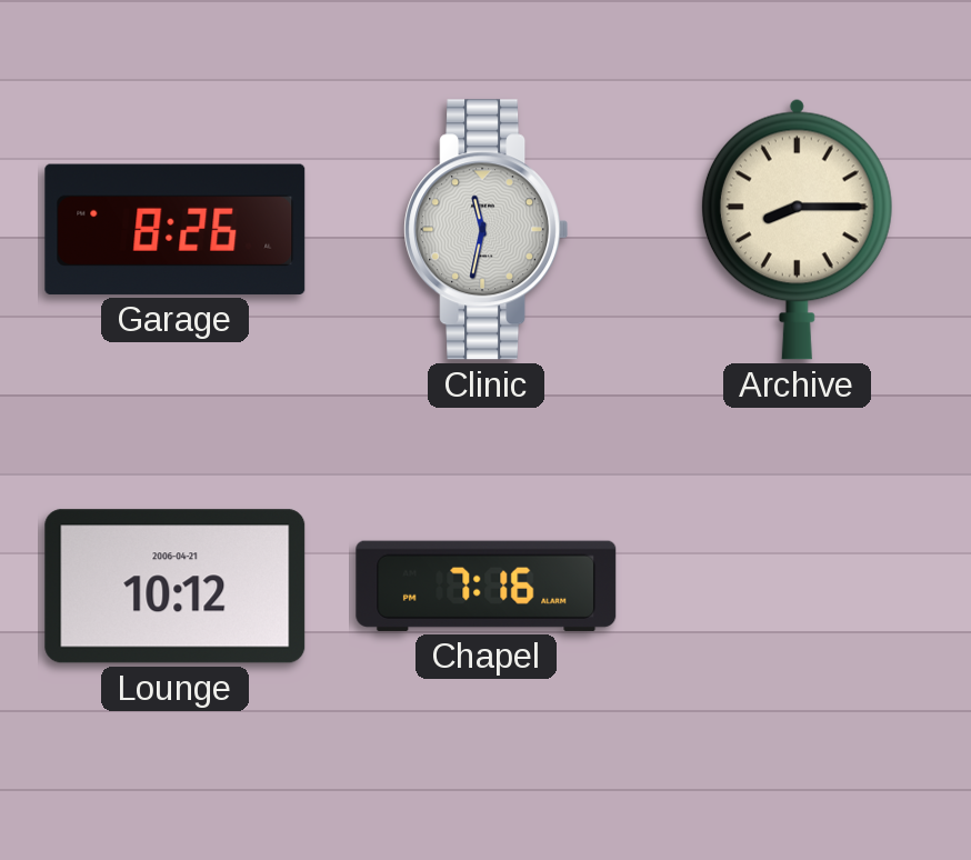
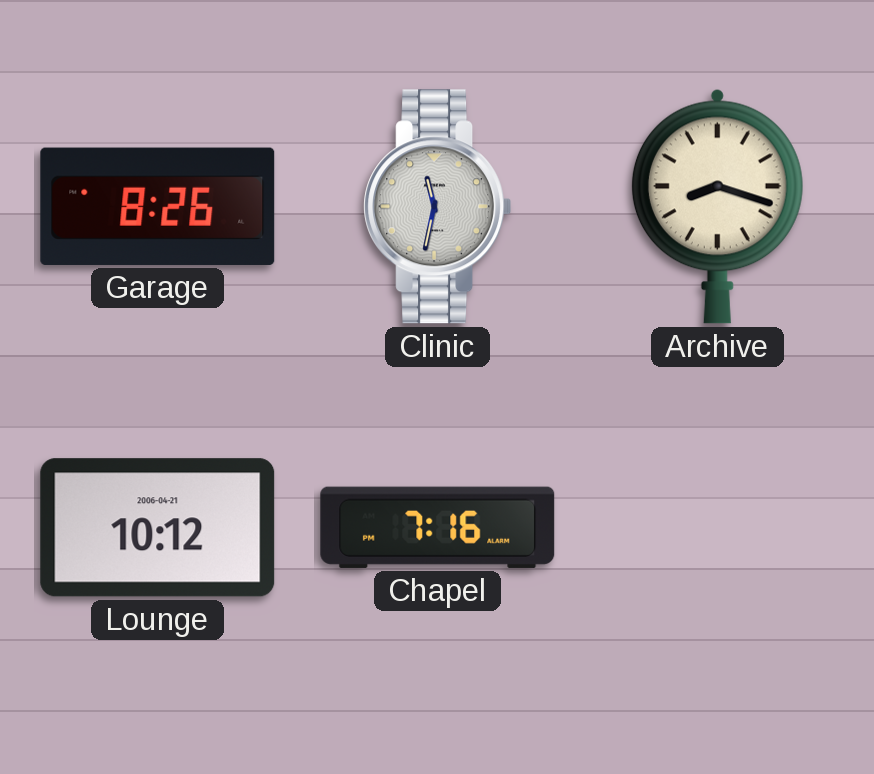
Archive: 8:15 -> 8:18 (717, 206)
